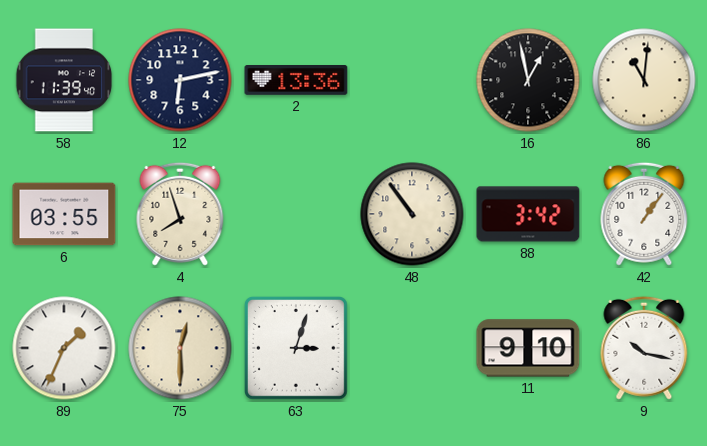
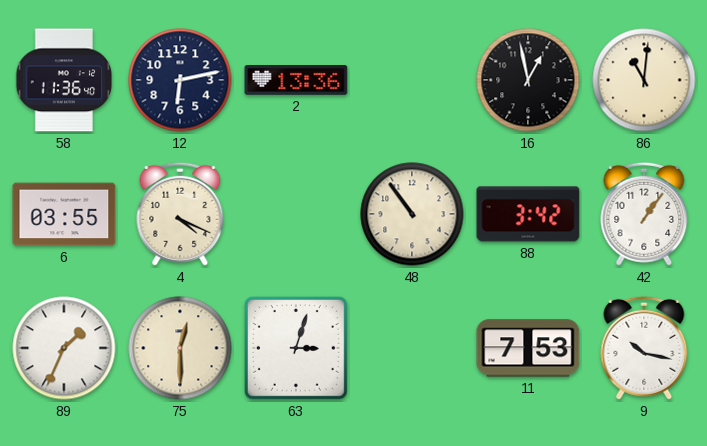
58: 11:39 -> 11:36 (64, 80)
4: 7:57 -> 4:19 (180, 214)
11: 9:10 -> 7:53 (528, 348)
